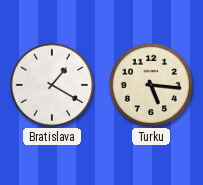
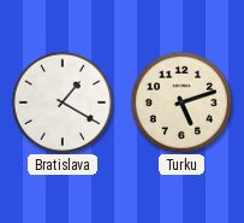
Turku: 5:16 -> 5:12 (180, 101)
